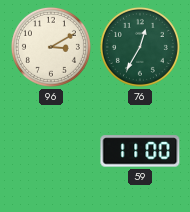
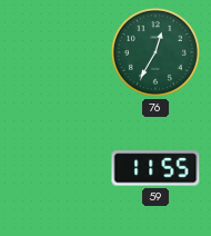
96: 3:10 -> none (51, 47)
59: 11:00 -> 11:55 (155, 168)
